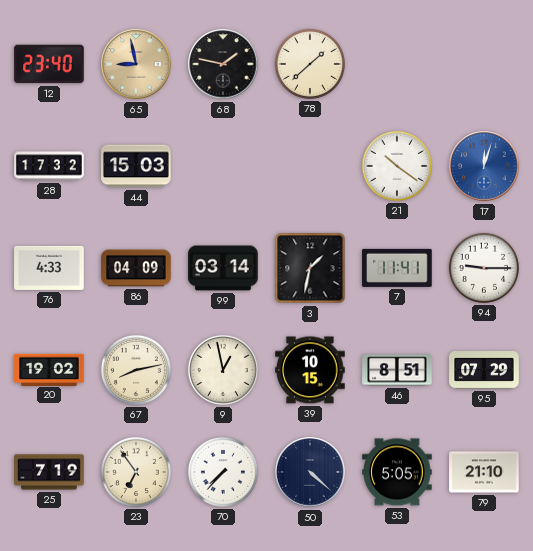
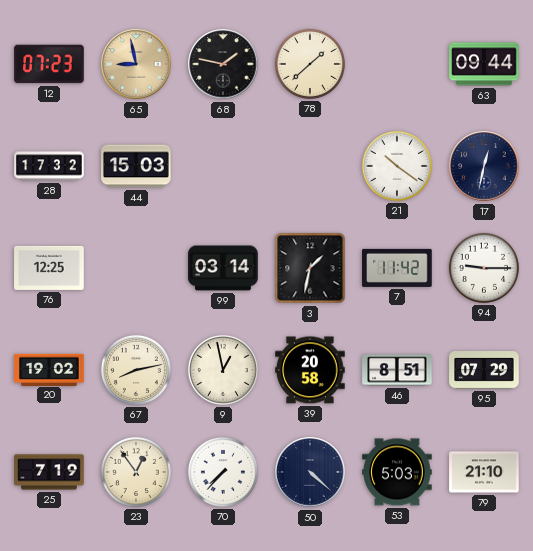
12: 23:40 -> 07:23 (49, 64)
63: none -> 09:44 (484, 64)
17: 12:03 -> 12:32 (484, 166)
17 dial: blue -> navy (484, 166)
76: 4:33 -> 12:25 (49, 268)
86: 04:09 -> none (136, 268)
7: 11:41 -> 11:42 (397, 268)
39: 10:15 -> 20:58 (310, 370)
23: 6:54 -> 12:54 (136, 472)
53: 5:05 -> 5:03 (397, 472)
